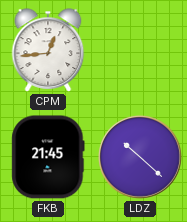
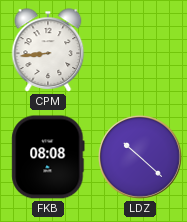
CPM: 12:44 -> 8:44 (48, 50)
FKB: 21:45 -> 08:08 (48, 157)
